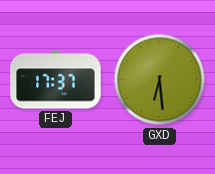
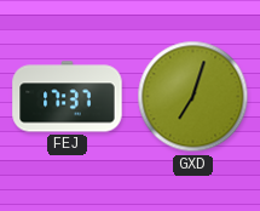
GXD: 6:29 -> 7:03 (193, 97)
